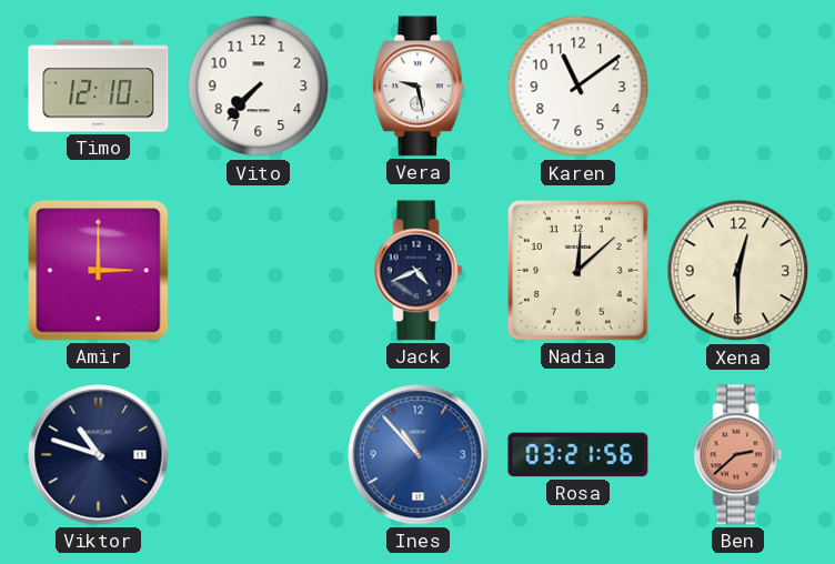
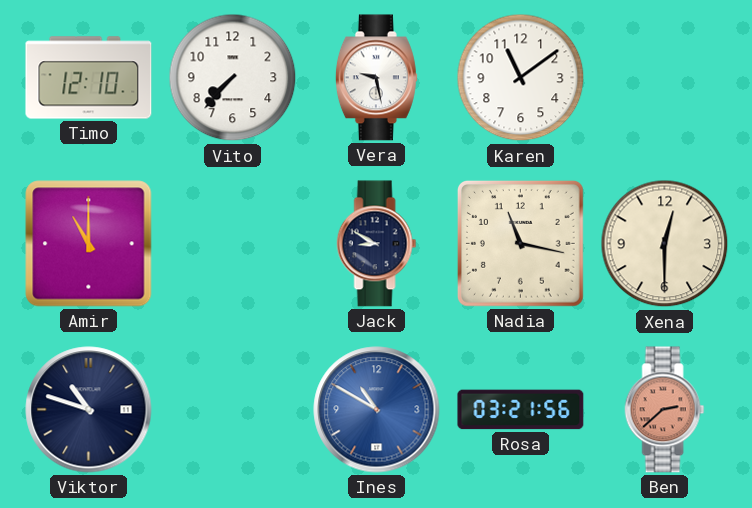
Amir: 3:00 -> 11:00 (89, 244)
Jack: 4:41 -> 8:50 (377, 244)
Nadia: 12:08 -> 11:17 (520, 243)
Ines: 10:53 -> 10:50 (377, 410)
